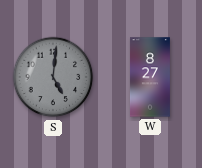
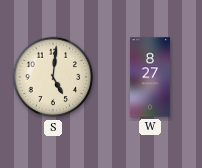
S dial: grey -> cream (53, 77)
